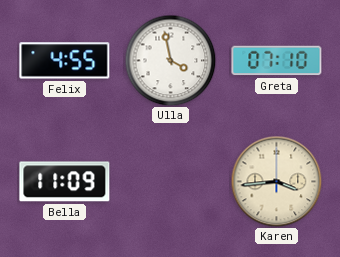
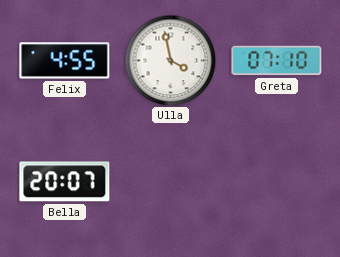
Bella: 11:09 -> 20:07 (65, 182)
Karen: 3:44 -> none (276, 181)
